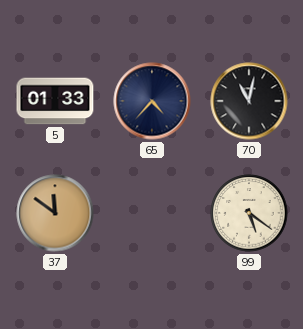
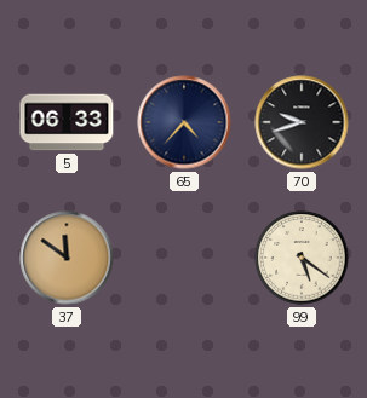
5: 01:33 -> 06:33 (67, 122)
70: 11:02 -> 9:42 (302, 122)
